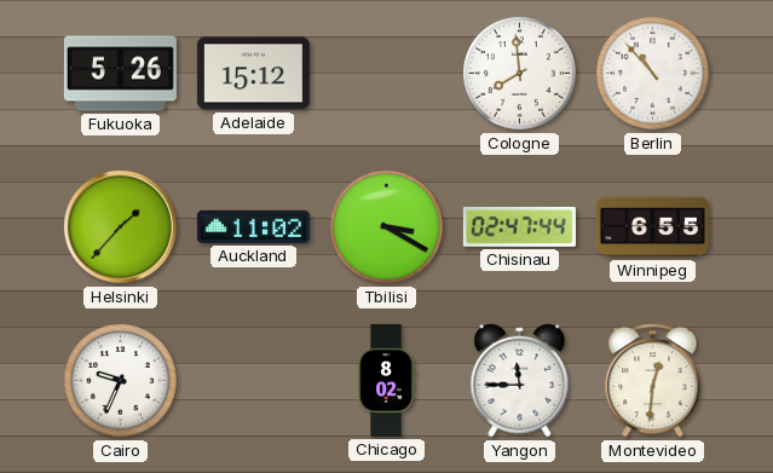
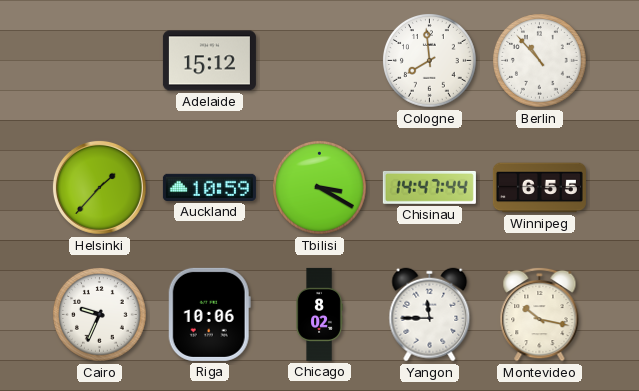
Fukuoka: 5:26 -> none (120, 74)
Auckland: 11:02 -> 10:59 (209, 187)
Chisinau: 02:47 -> 14:47 (429, 187)
Riga: none -> 10:06 (209, 314)
Montevideo: 12:31 -> 10:17 (540, 314)
